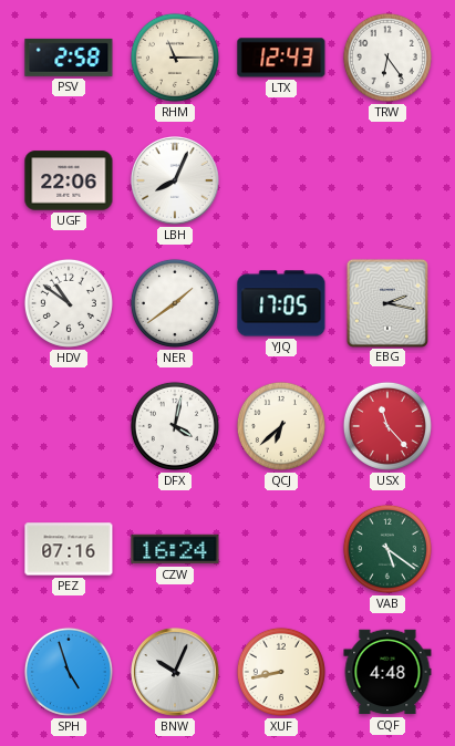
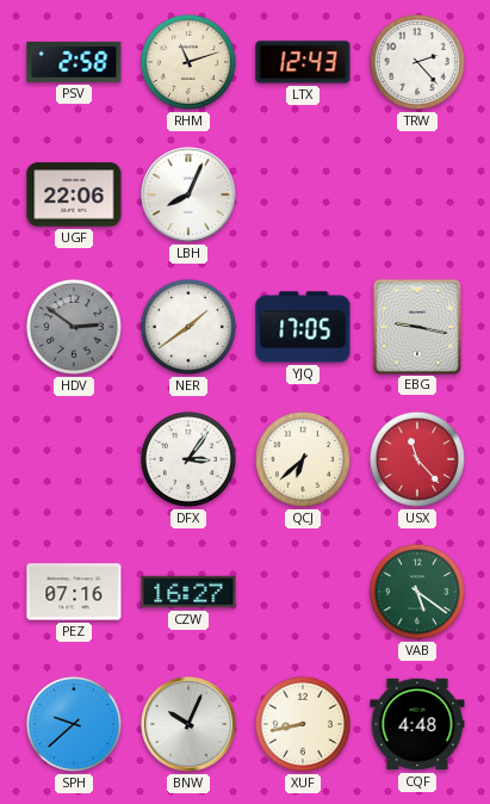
RHM: 11:15 -> 11:12 (188, 62)
TRW: 6:24 -> 2:23 (417, 62)
HDV: 10:51 -> 2:51 (74, 327)
HDV dial: white -> grey (74, 327)
EBG: 2:17 -> 9:17 (416, 326)
DFX: 4:02 -> 3:06 (188, 459)
CZW: 16:24 -> 16:27 (188, 592)
SPH: 4:57 -> 9:38 (74, 724)
